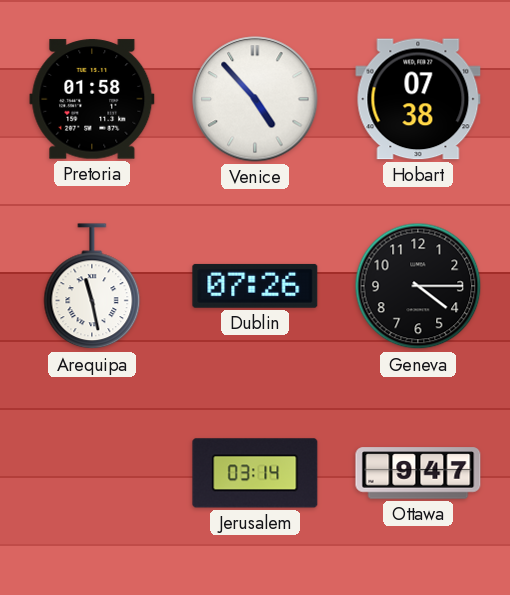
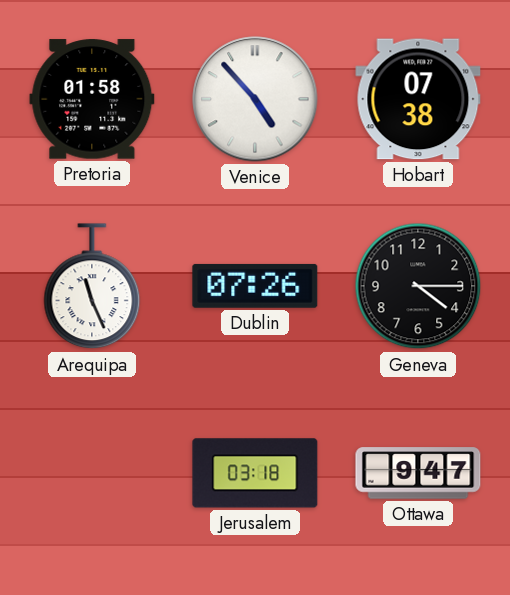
Arequipa: 11:28 -> 11:26 (92, 287)
Jerusalem: 03:14 -> 03:18 (255, 473)
